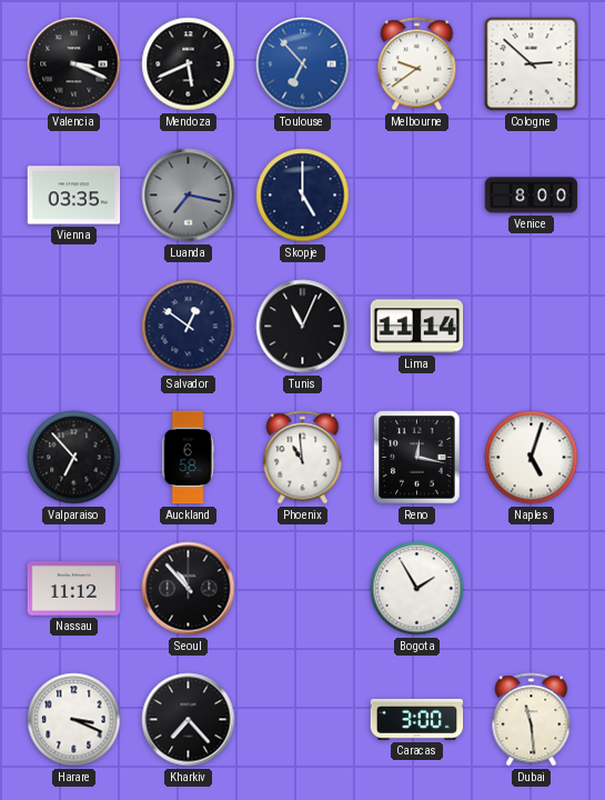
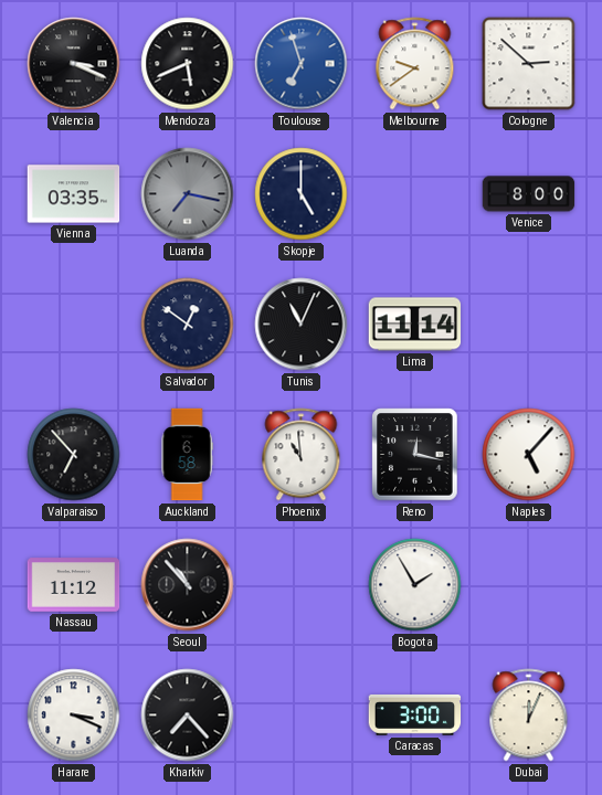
Toulouse: 6:53 -> 6:57 (302, 64)
Naples: 5:03 -> 5:07 (529, 455)
Dubai: 11:29 -> 12:04 (529, 715)
